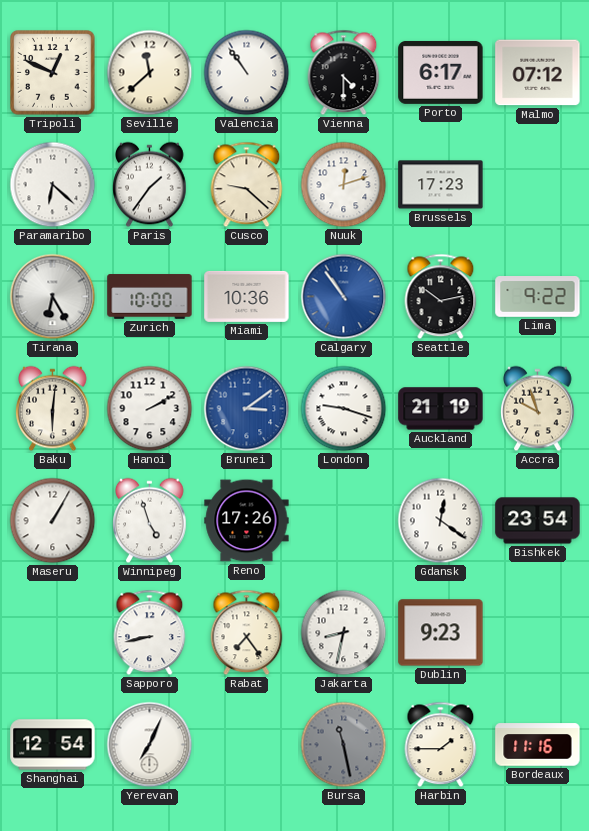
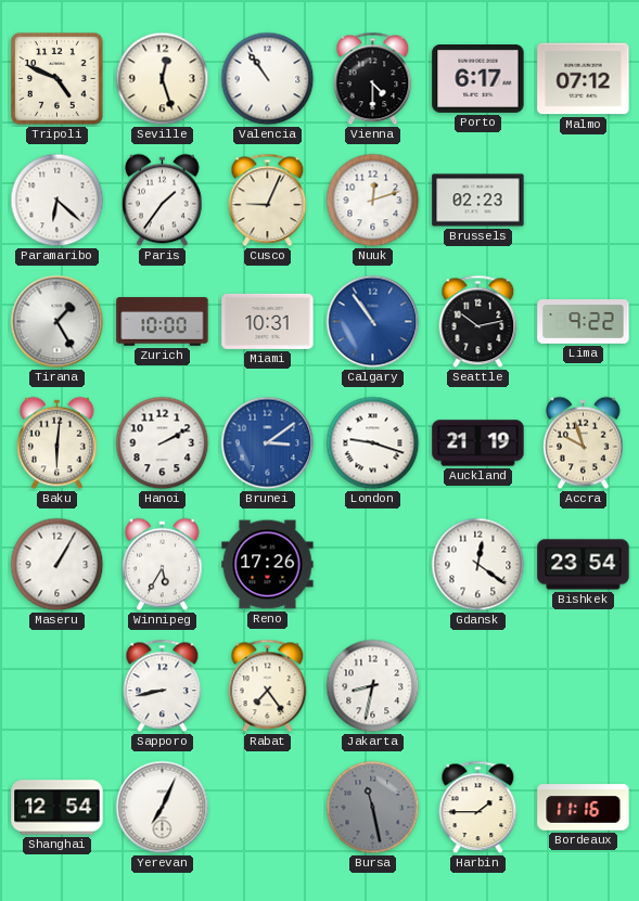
Tripoli: 12:49 -> 4:49 (57, 79)
Seville: 11:38 -> 12:27 (163, 79)
Cusco: 9:22 -> 9:04 (268, 201)
Brussels: 17:23 -> 02:23 (478, 201)
Tirana: 6:25 -> 1:25 (57, 322)
Miami: 10:36 -> 10:31 (268, 321)
Winnipeg: 4:57 -> 5:35 (163, 565)
Dublin: 9:23 -> none (441, 633)
